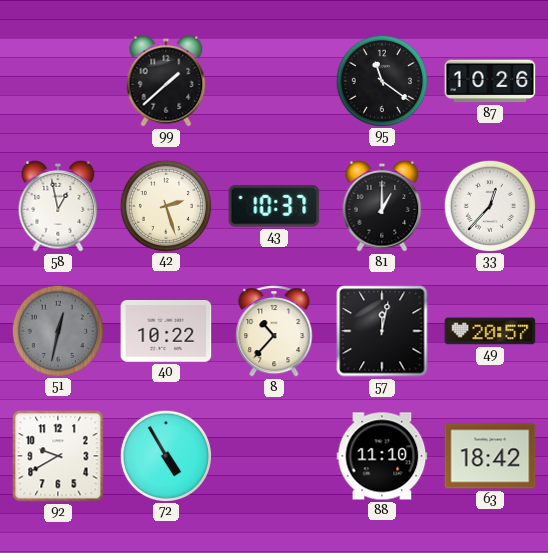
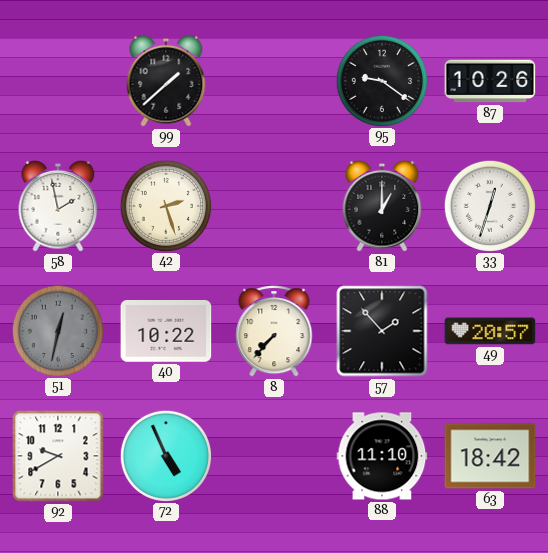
95: 11:21 -> 9:21 (381, 80)
58: 12:58 -> 1:58 (58, 206)
43: 10:37 -> none (274, 206)
33: 12:37 -> 12:33 (489, 205)
8: 10:37 -> 7:37 (274, 331)
57: 12:02 -> 1:53 (382, 331)
72: 4:55 -> 4:56 (165, 455)
